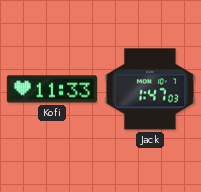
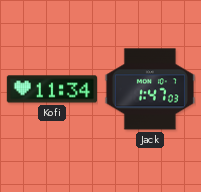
Kofi: 11:33 -> 11:34 (51, 89)
